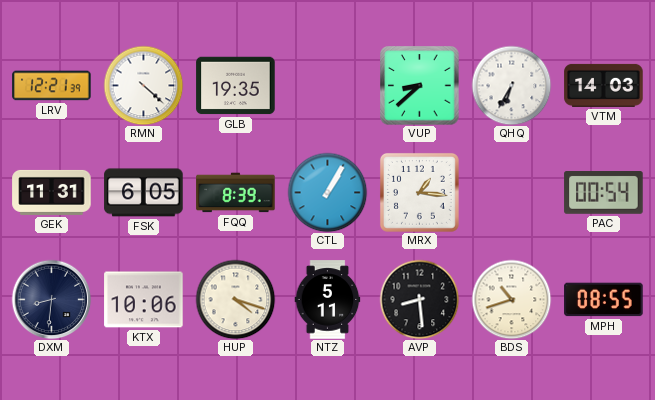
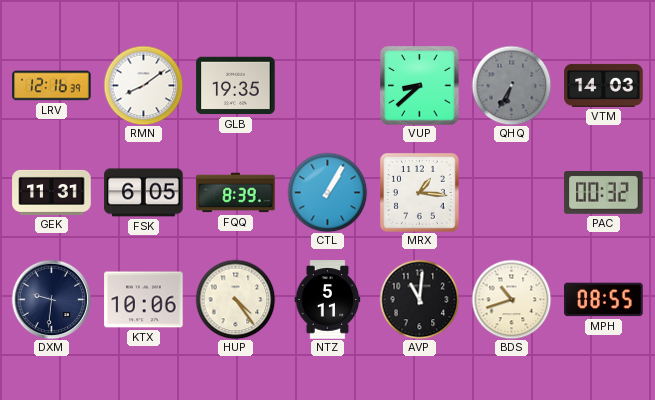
LRV: 12:21 -> 12:16 (52, 86)
RMN: 4:22 -> 8:09 (143, 85)
QHQ dial: white -> grey (511, 85)
PAC: 00:54 -> 00:32 (604, 193)
DXM: 8:31 -> 9:31 (51, 299)
HUP: 4:18 -> 4:24 (235, 299)
AVP: 8:29 -> 11:01 (419, 299)
